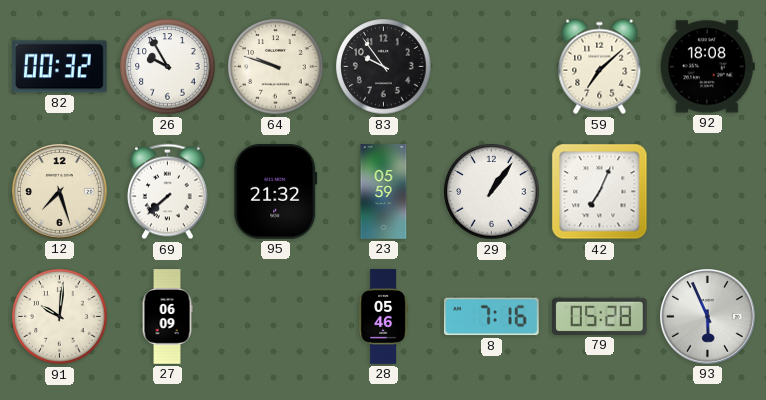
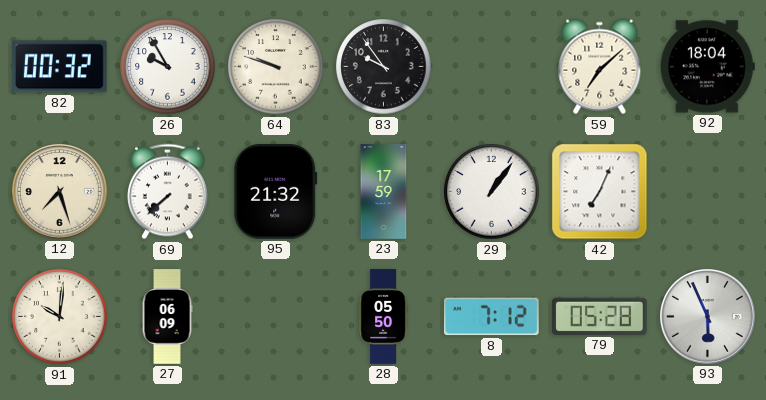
92: 18:08 -> 18:04 (707, 67)
23: 05:59 -> 17:59 (384, 192)
28: 05:46 -> 05:50 (383, 317)
8: 7:16 -> 7:12 (491, 317)
